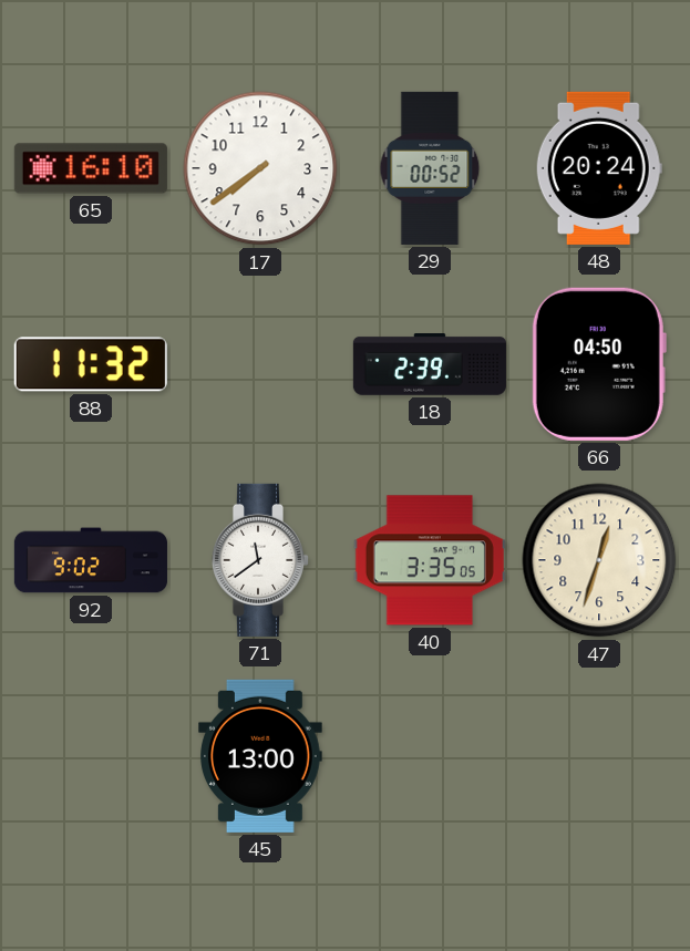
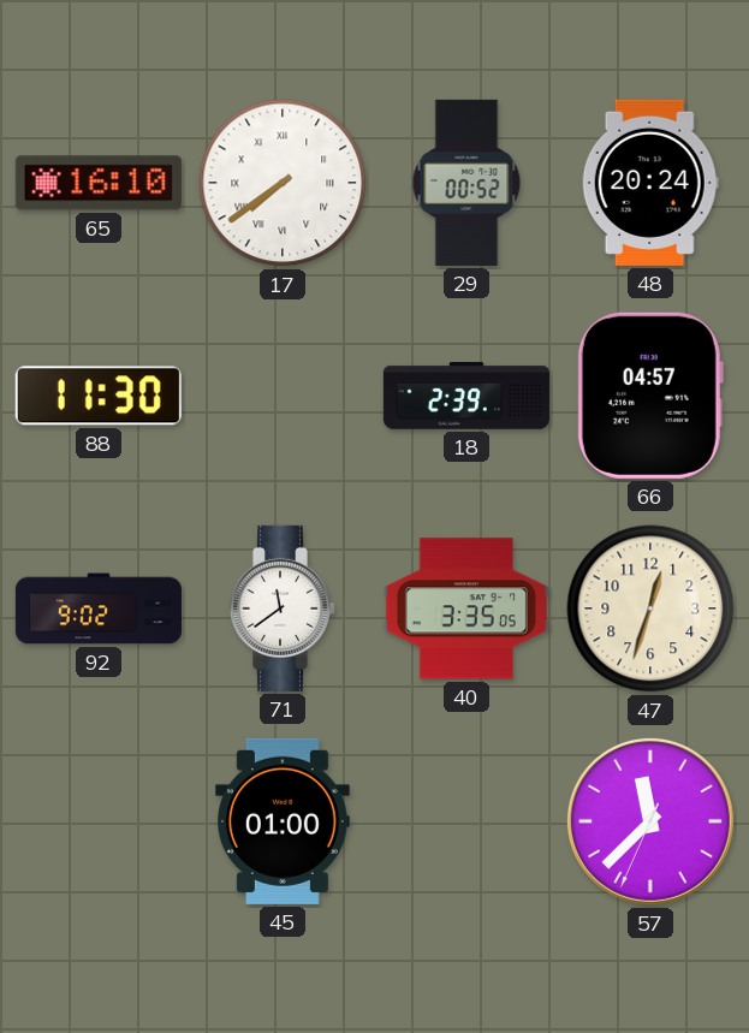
17 numerals: Arabic -> Roman (283, 183)
88: 11:32 -> 11:30 (99, 396)
66: 04:50 -> 04:57 (650, 396)
45: 13:00 -> 01:00 (284, 821)
57: none -> 11:37 (650, 821)
